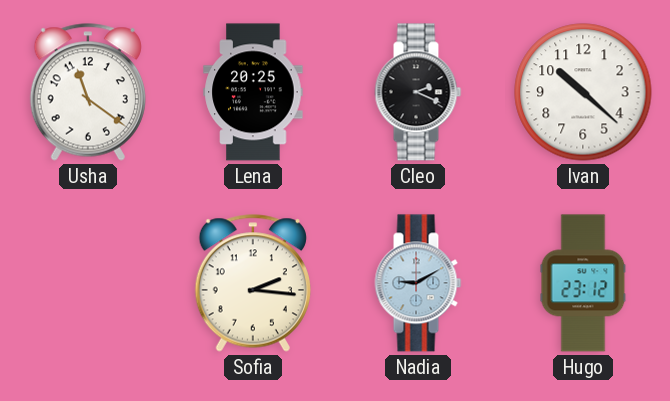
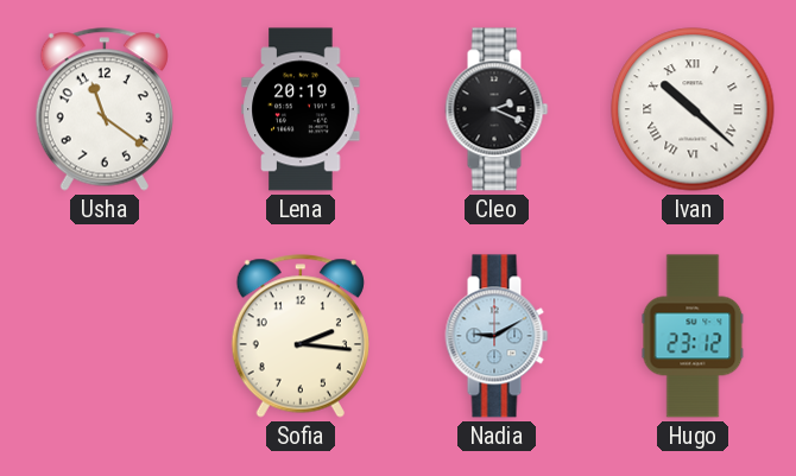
Lena: 20:25 -> 20:19 (301, 109)
Ivan numerals: Arabic -> Roman (693, 109)
